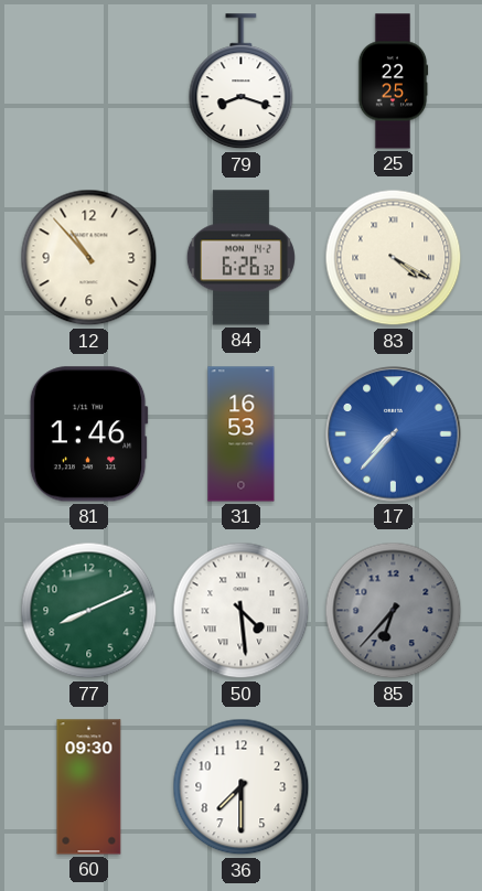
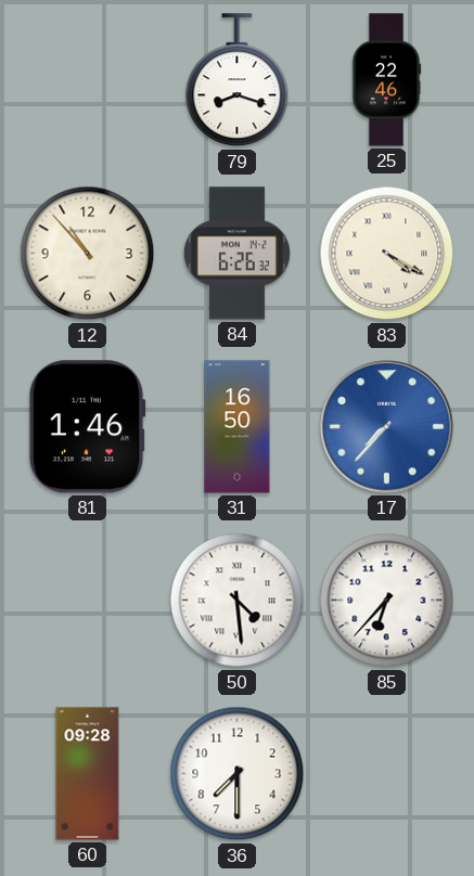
25: 22:25 -> 22:46 (386, 80)
31: 16:53 -> 16:50 (238, 427)
77: 8:11 -> none (89, 611)
85 dial: grey -> white (387, 601)
60: 09:30 -> 09:28 (88, 774)
